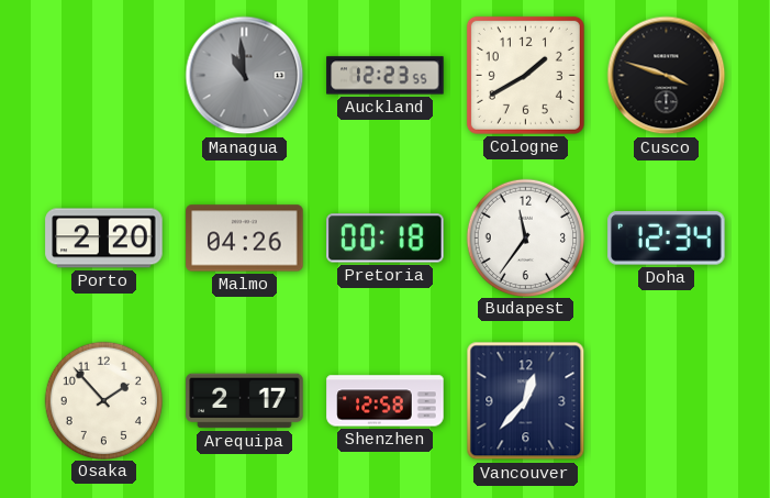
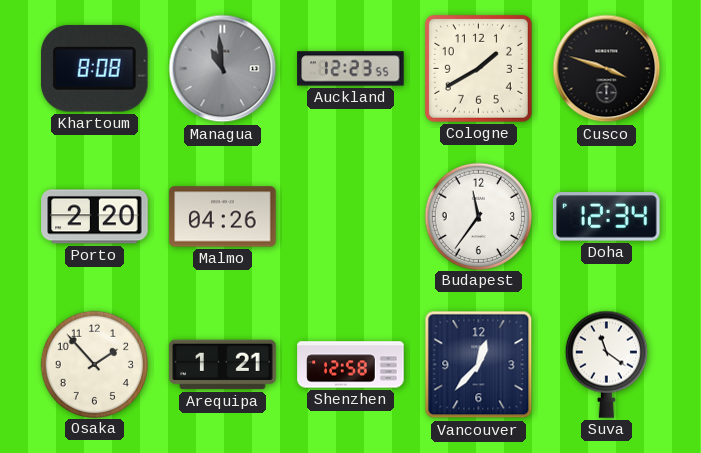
Khartoum: none -> 8:08 (94, 69)
Pretoria: 00:18 -> none (386, 239)
Arequipa: 2:17 -> 1:21 (223, 365)
Suva: none -> 11:21 (606, 364)
